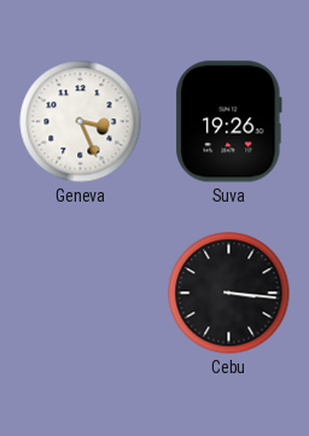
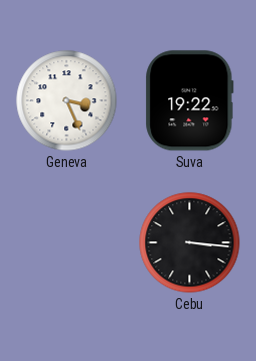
Suva: 19:26 -> 19:22 (190, 101)
